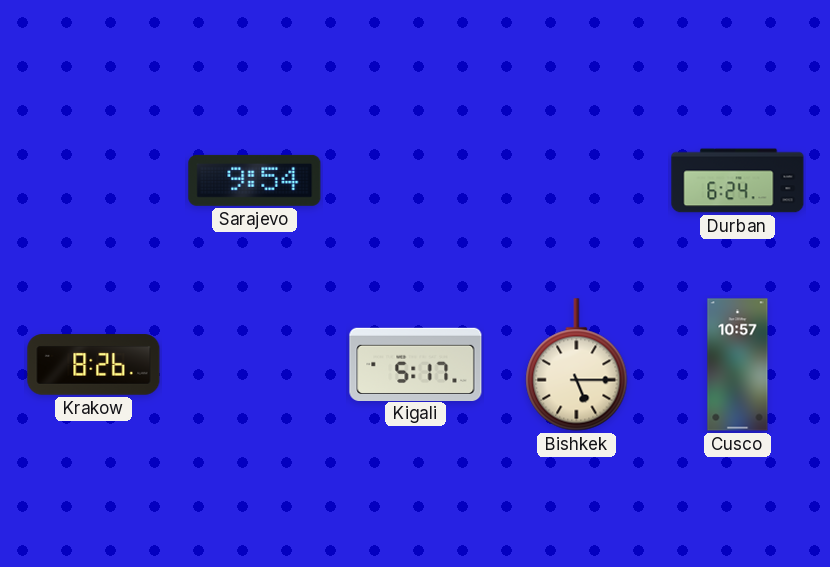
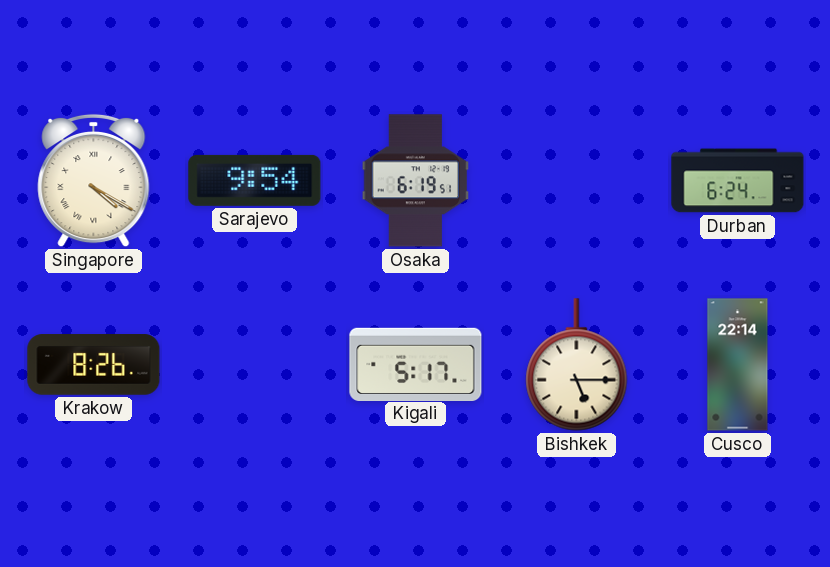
Singapore: none -> 4:20 (94, 181)
Osaka: none -> 6:19 (416, 181)
Cusco: 10:57 -> 22:14 (738, 365)
